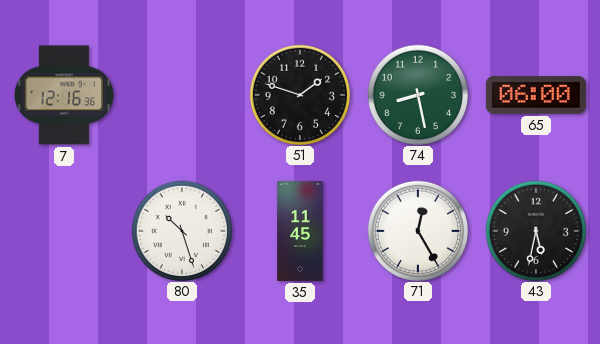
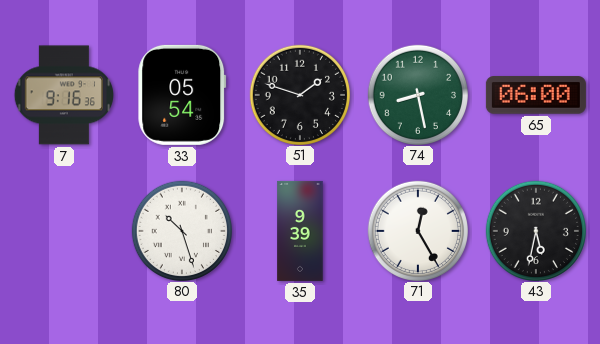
7: 12:16 -> 9:16 (63, 95)
33: none -> 05:54 (182, 95)
35: 11:45 -> 9:39 (300, 231)
